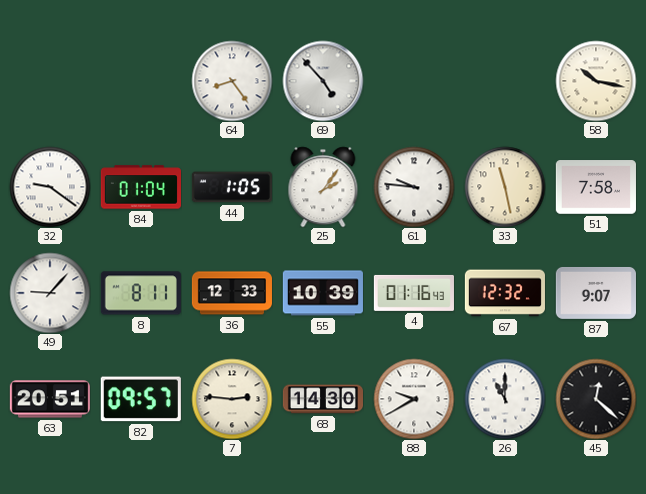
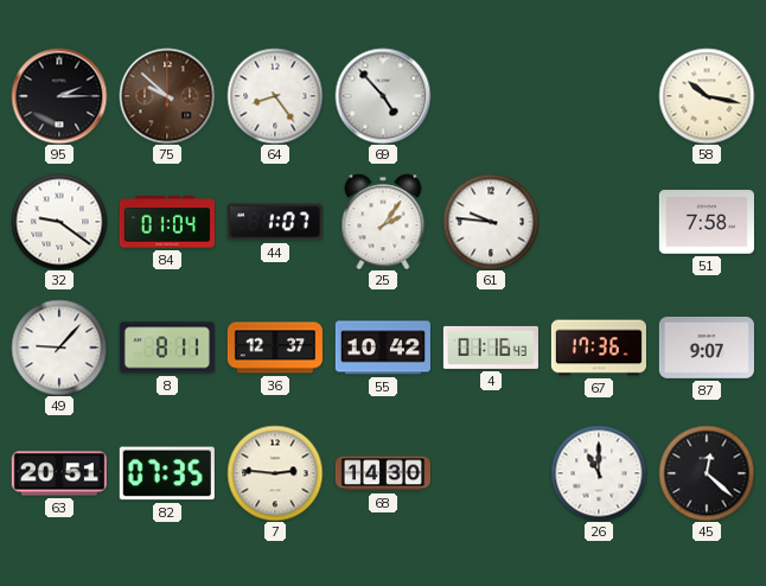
95: none -> 2:15 (59, 96)
75: none -> 9:52 (167, 96)
44: 1:05 -> 1:07 (275, 222)
33: 11:28 -> none (505, 187)
36: 12:33 -> 12:37 (275, 348)
55: 10:39 -> 10:42 (383, 348)
67: 12:32 -> 17:36 (599, 348)
82: 09:57 -> 07:35 (167, 473)
88: 9:40 -> none (414, 399)
